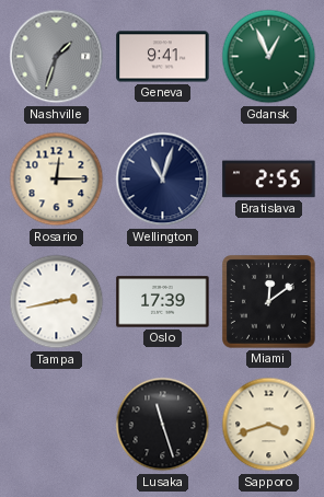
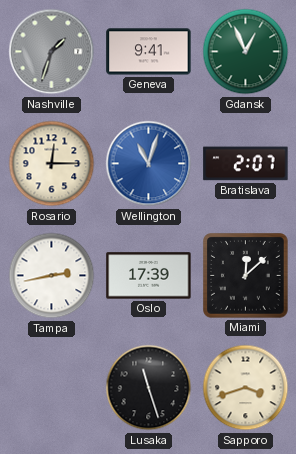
Wellington dial: navy -> blue (149, 164)
Bratislava: 2:55 -> 2:07 (246, 164)
Miami: 12:09 -> 12:08 (246, 276)
